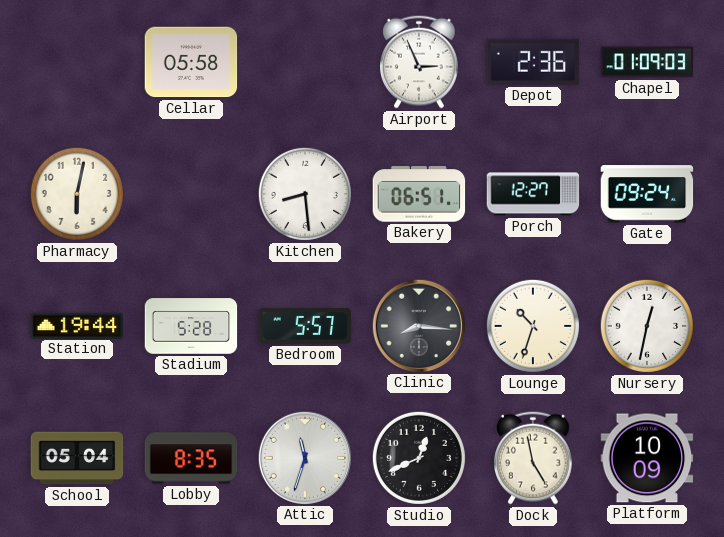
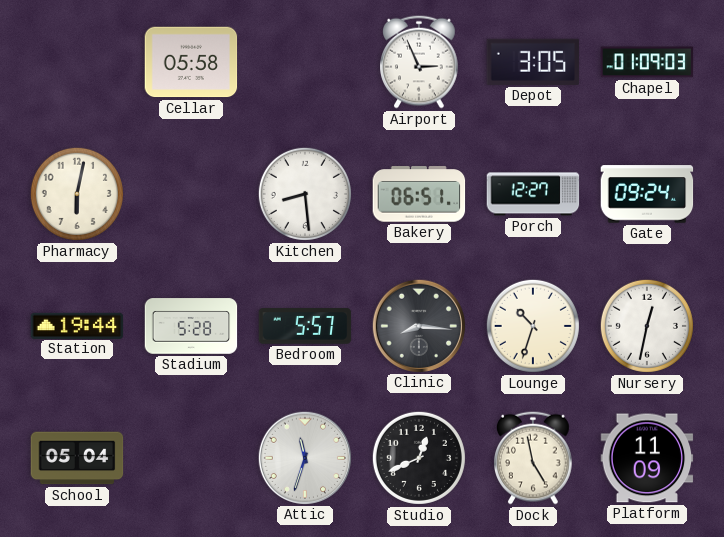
Depot: 2:36 -> 3:05 (533, 62)
Lobby: 8:35 -> none (191, 458)
Platform: 10:09 -> 11:09 (647, 458)
